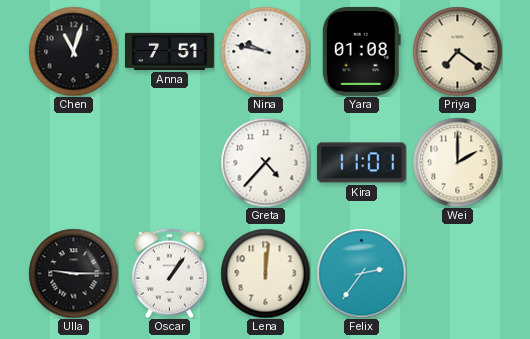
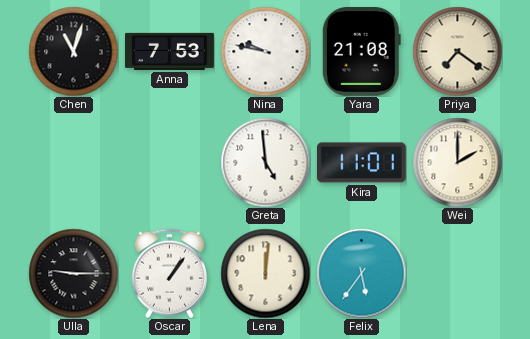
Anna: 7:51 -> 7:53 (170, 51)
Yara: 01:08 -> 21:08 (361, 51)
Greta: 4:37 -> 4:59 (265, 162)
Felix: 2:36 -> 5:36 (361, 273)
